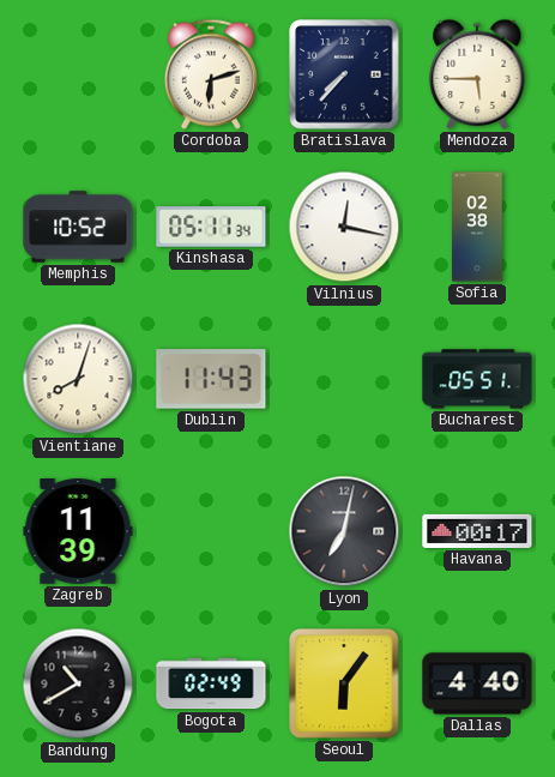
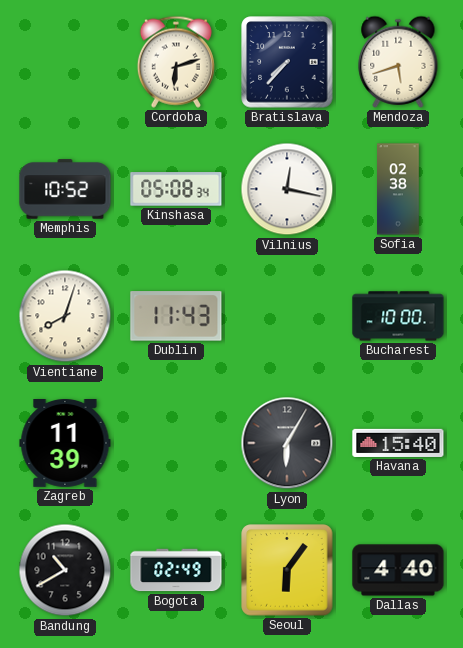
Mendoza: 5:45 -> 5:42 (398, 62)
Kinshasa: 05:11 -> 05:08 (176, 189)
Bucharest: 05:51 -> 10:00 (398, 316)
Lyon: 7:02 -> 6:05 (287, 443)
Havana: 00:17 -> 15:40 (398, 443)
